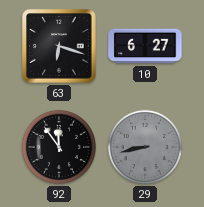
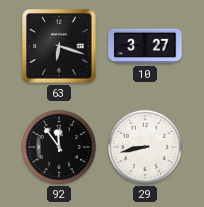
10: 6:27 -> 3:27 (145, 46)
29 dial: grey -> white (145, 147)
